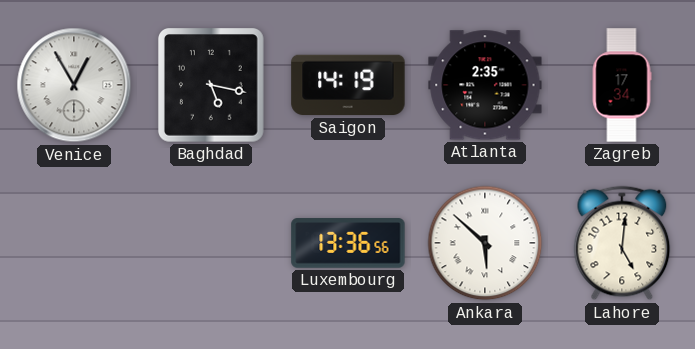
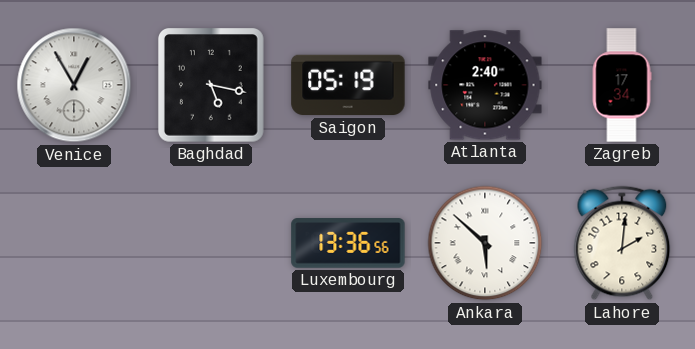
Saigon: 14:19 -> 05:19 (348, 85)
Atlanta: 2:35 -> 2:40 (485, 85)
Lahore: 5:01 -> 2:01 (622, 243)
